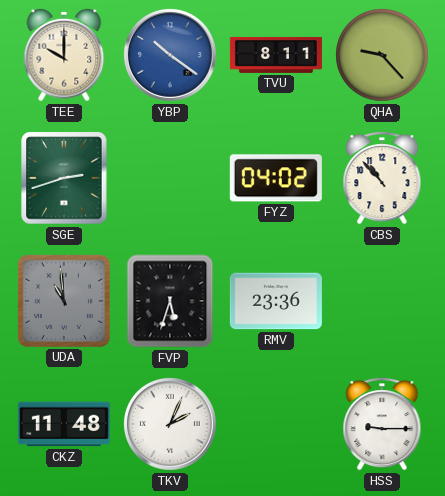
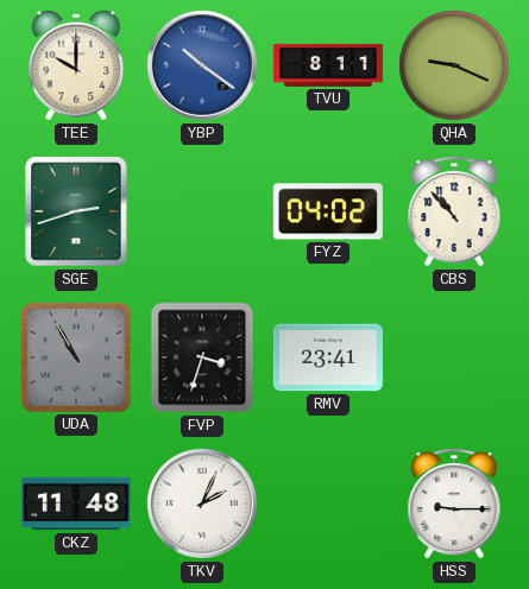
QHA: 9:23 -> 9:19 (455, 66)
UDA: 10:59 -> 10:55 (76, 357)
FVP: 5:33 -> 3:33 (202, 357)
RMV: 23:36 -> 23:41 (328, 357)
